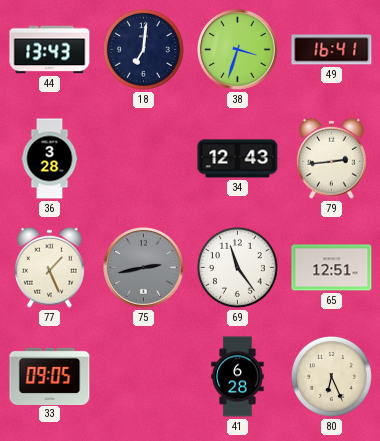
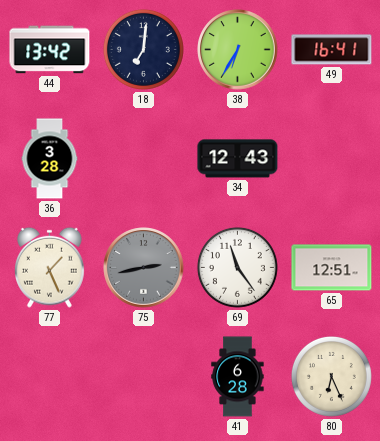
44: 13:43 -> 13:42 (50, 50)
38: 3:33 -> 6:35 (238, 50)
79: 2:44 -> none (332, 158)
33: 09:05 -> none (50, 376)
